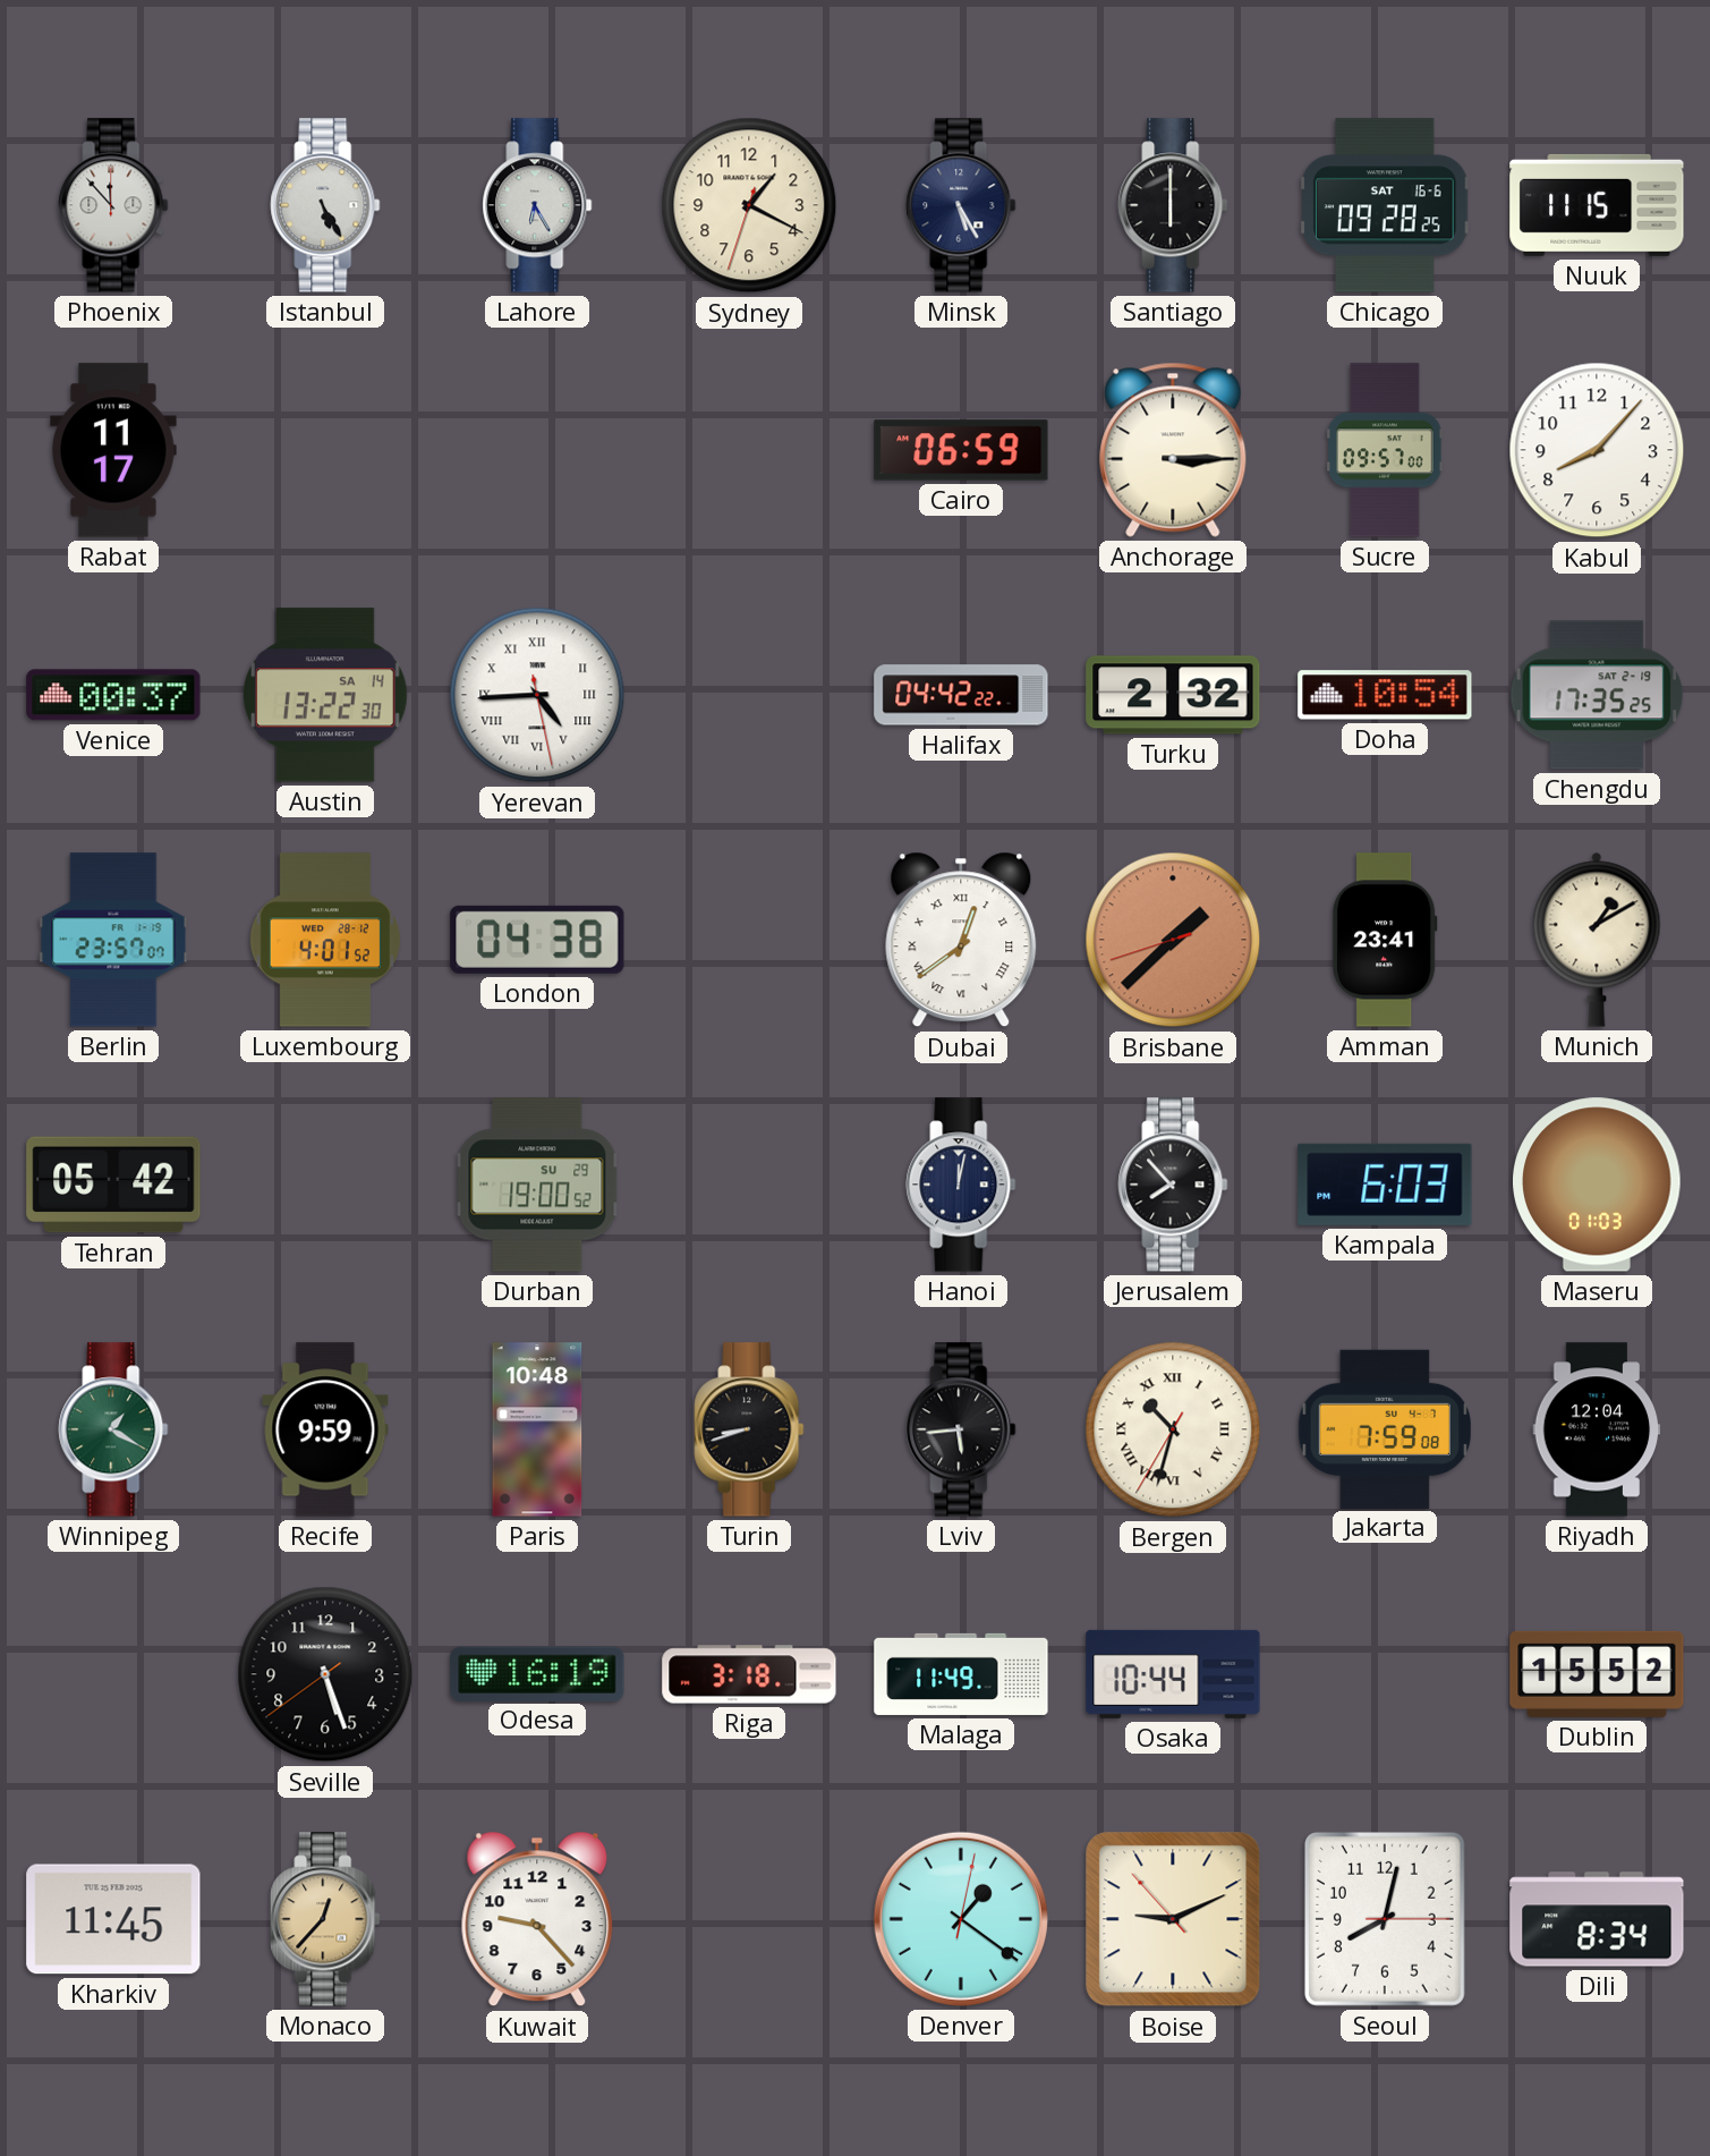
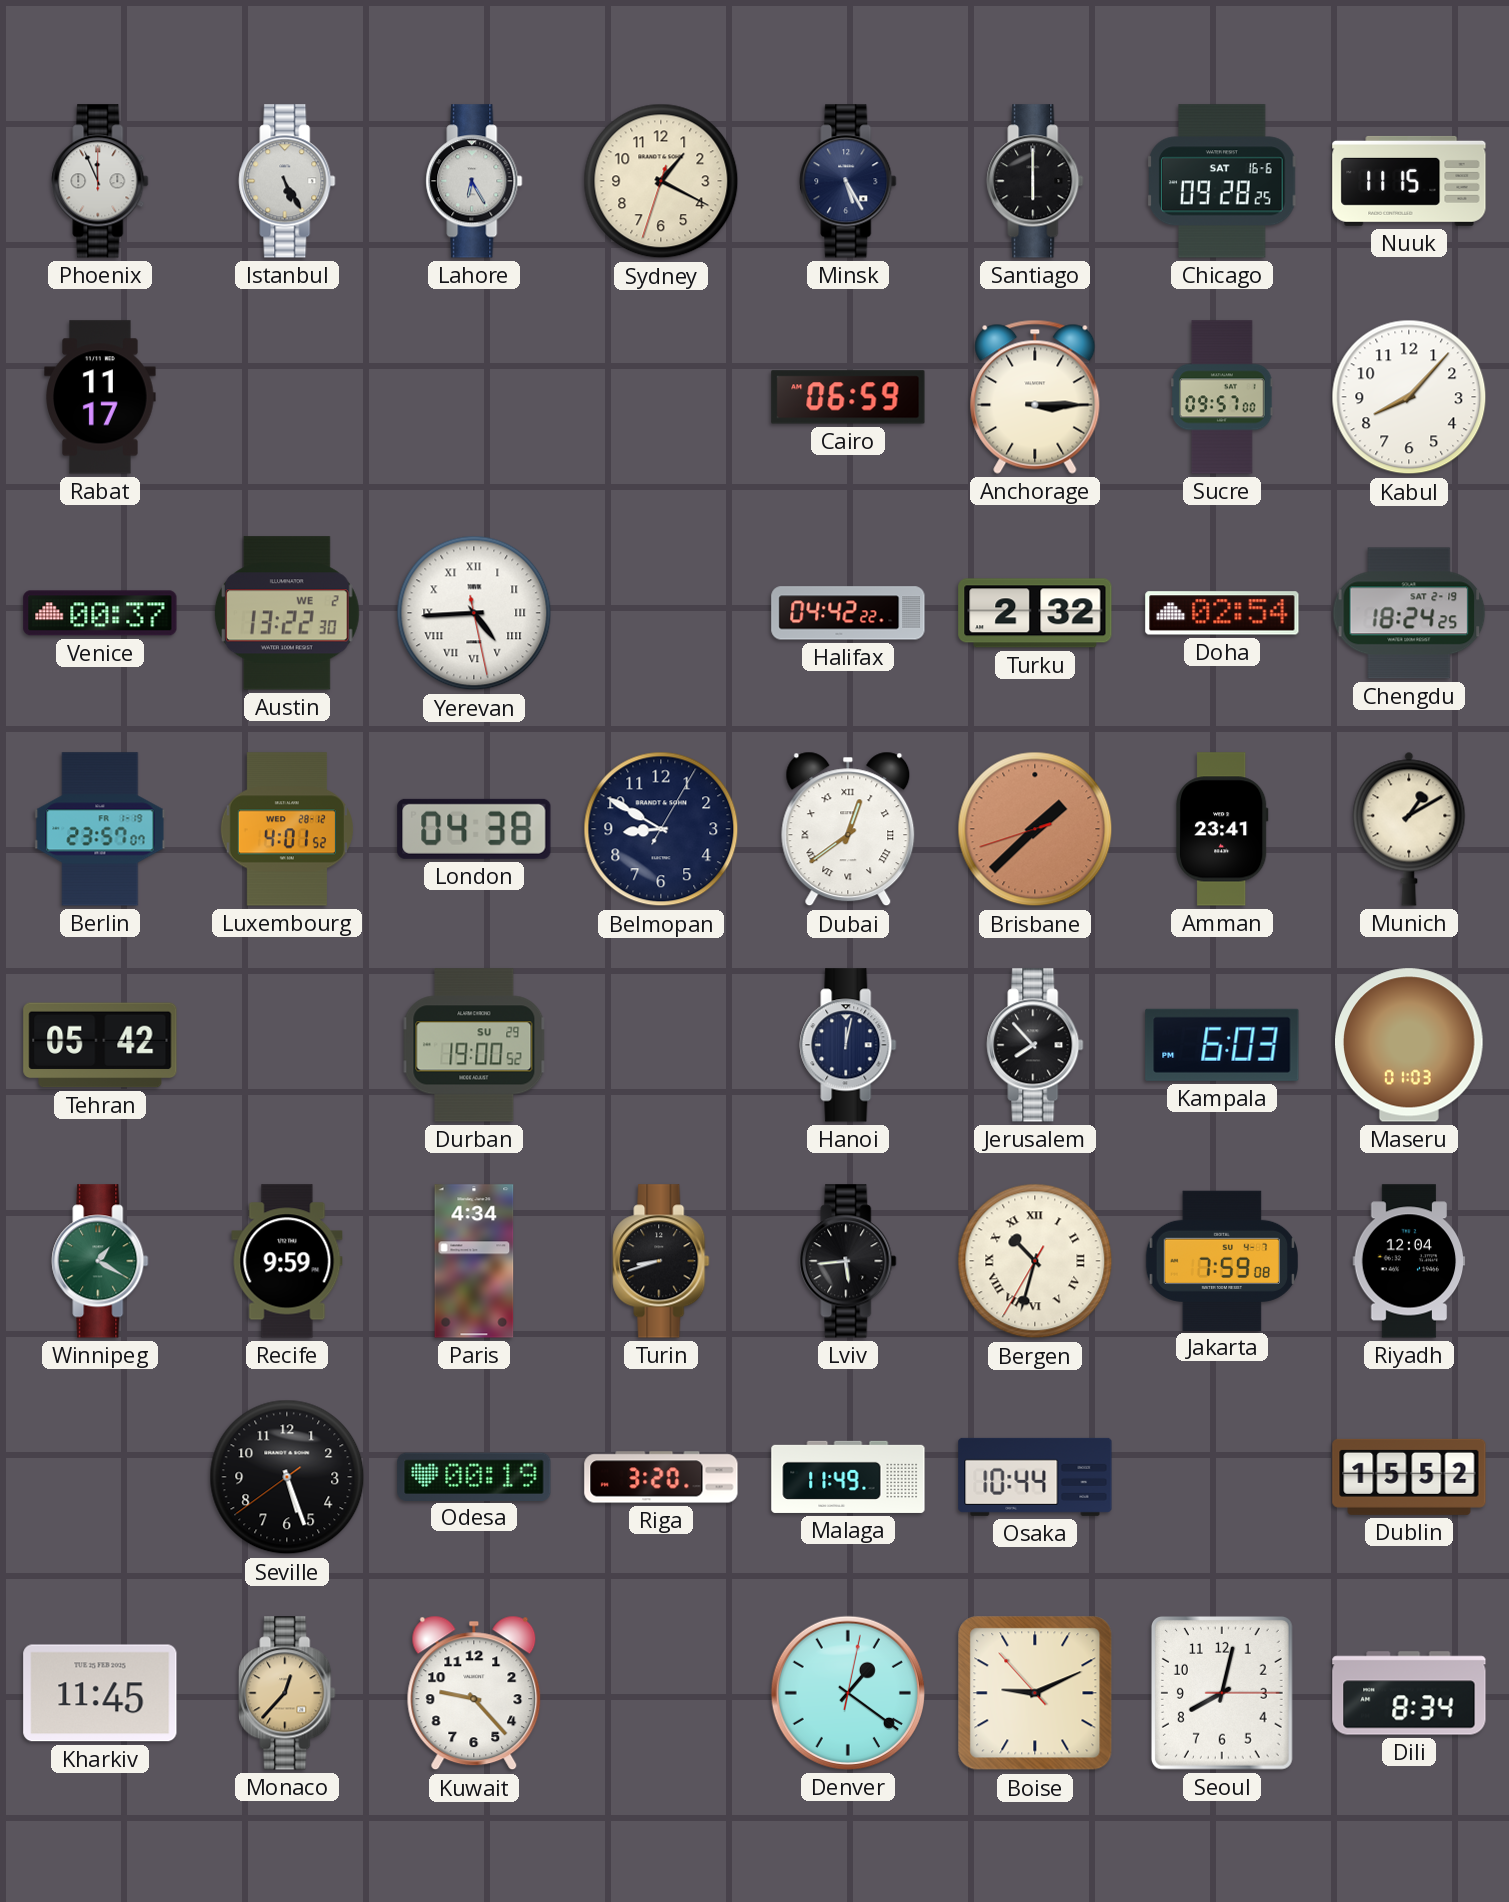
Phoenix: 11:53 -> 11:56 (100, 181)
Austin date: SA 14 -> WE 2 (287, 613)
Doha: 10:54 -> 02:54 (1222, 613)
Chengdu: 17:35 -> 18:24 (1409, 613)
Belmopan: none -> 8:50 (661, 829)
Paris: 10:48 -> 4:34 (474, 1261)
Odesa: 16:19 -> 00:19 (474, 1476)
Riga: 3:18 -> 3:20 (661, 1477)
